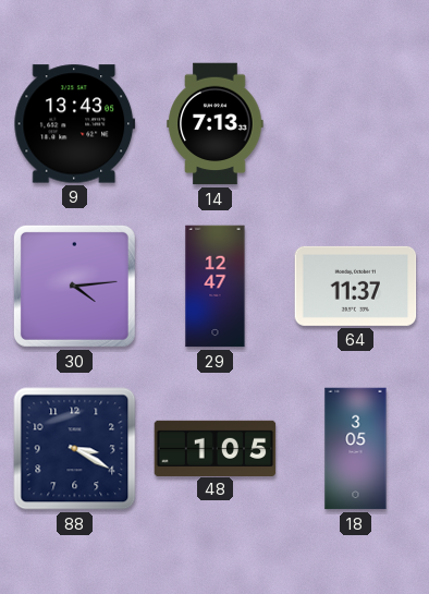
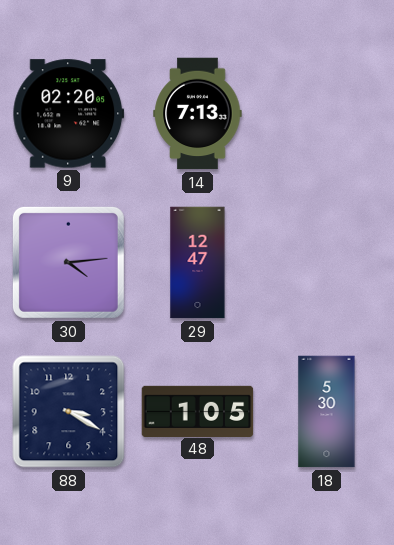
9: 13:43 -> 02:20 (69, 114)
64: 11:37 -> none (356, 286)
18: 3:05 -> 5:30 (327, 412)
